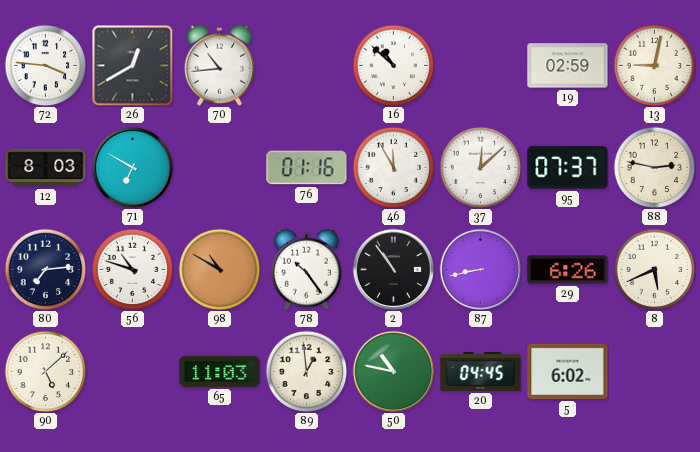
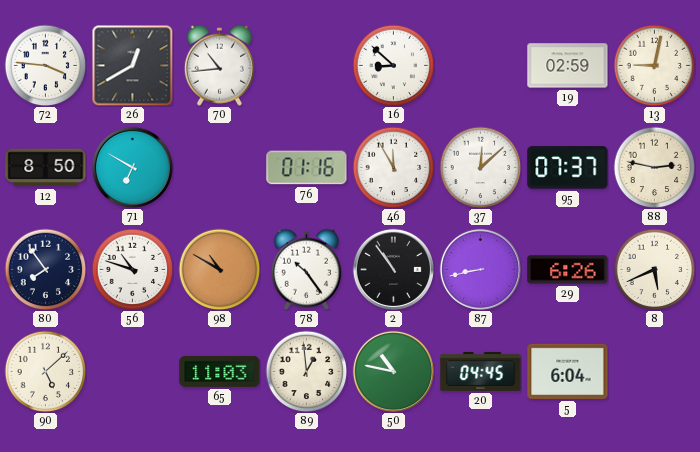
16: 10:52 -> 8:52 (393, 65)
12: 8:03 -> 8:50 (46, 168)
80: 7:14 -> 7:54 (45, 269)
5: 6:02 -> 6:04 (568, 371)
